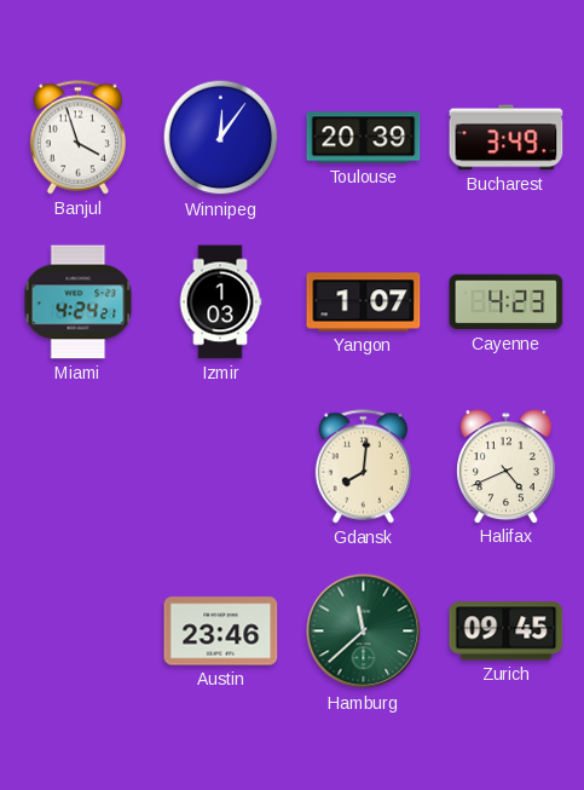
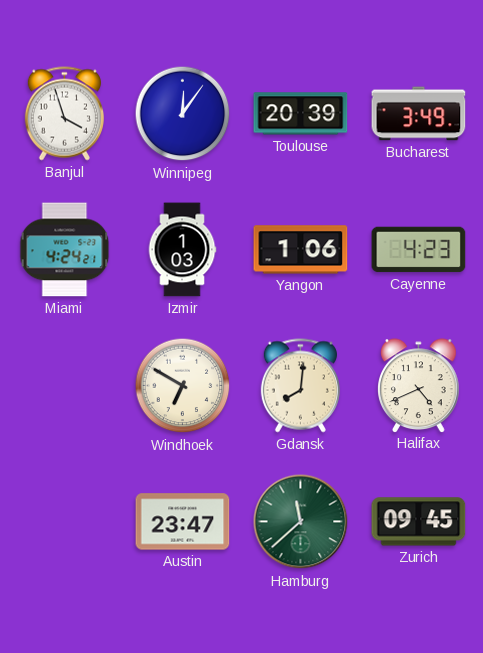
Yangon: 1:07 -> 1:06 (301, 250)
Windhoek: none -> 6:50 (183, 386)
Austin: 23:46 -> 23:47 (183, 522)
